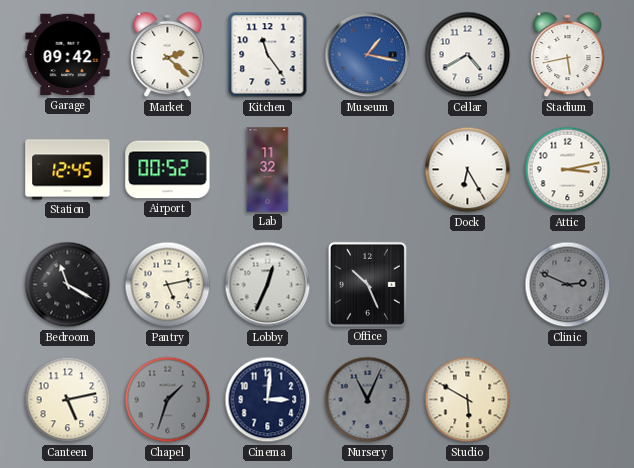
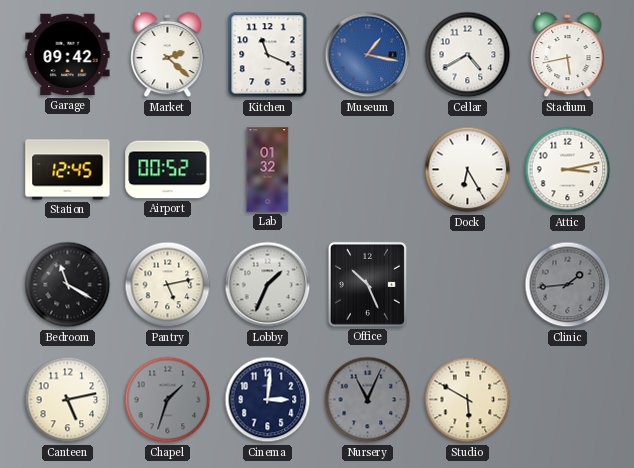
Kitchen: 11:24 -> 11:19 (268, 55)
Lab: 11:32 -> 01:32 (268, 170)
Lobby: 12:34 -> 1:34 (268, 285)
Clinic: 2:49 -> 1:44 (568, 285)
